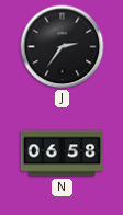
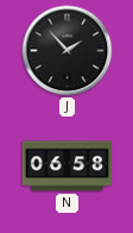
J: 2:36 -> 1:53 (68, 51)
